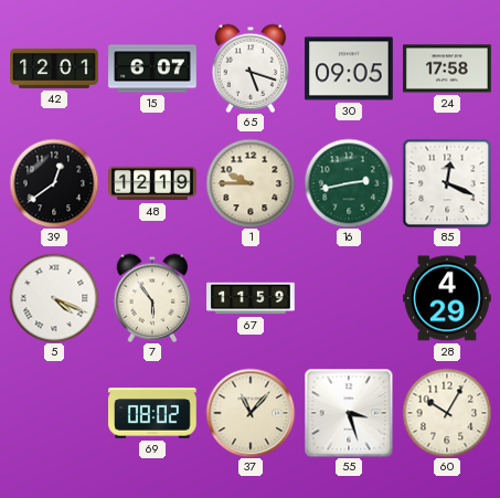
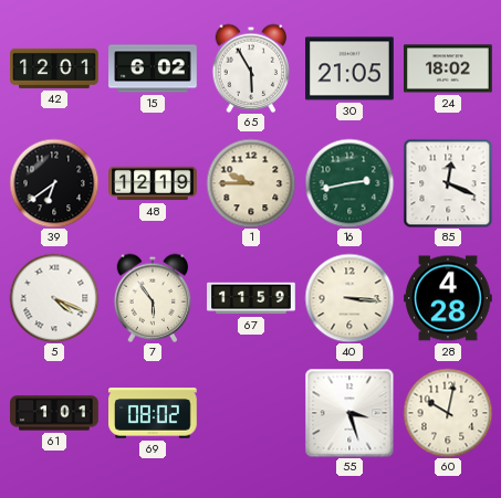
15: 6:07 -> 6:02 (153, 68)
65: 5:18 -> 5:55 (251, 68)
30: 09:05 -> 21:05 (351, 68)
24: 17:58 -> 18:02 (448, 68)
39: 12:39 -> 6:39 (54, 183)
40: none -> 3:16 (349, 298)
28: 4:29 -> 4:28 (449, 298)
61: none -> 1:01 (54, 413)
37: 11:07 -> none (251, 413)
60: 10:05 -> 10:02 (448, 413)
